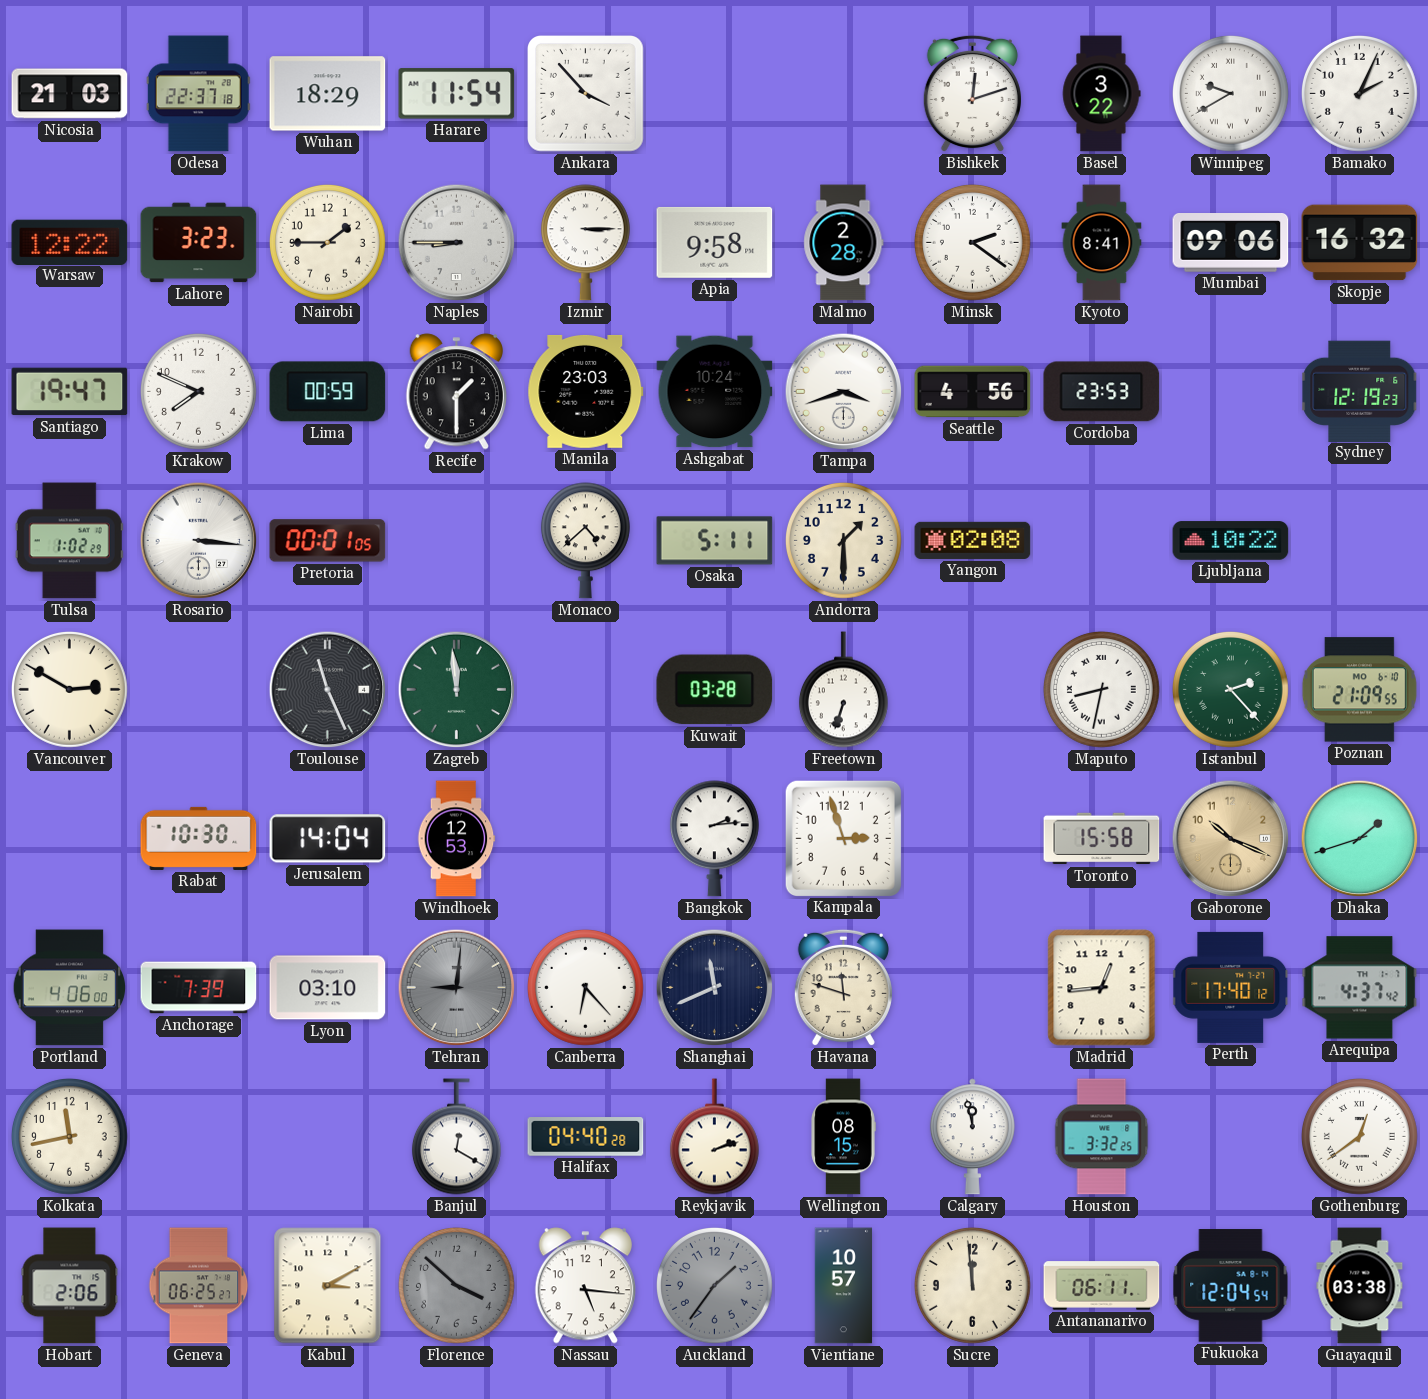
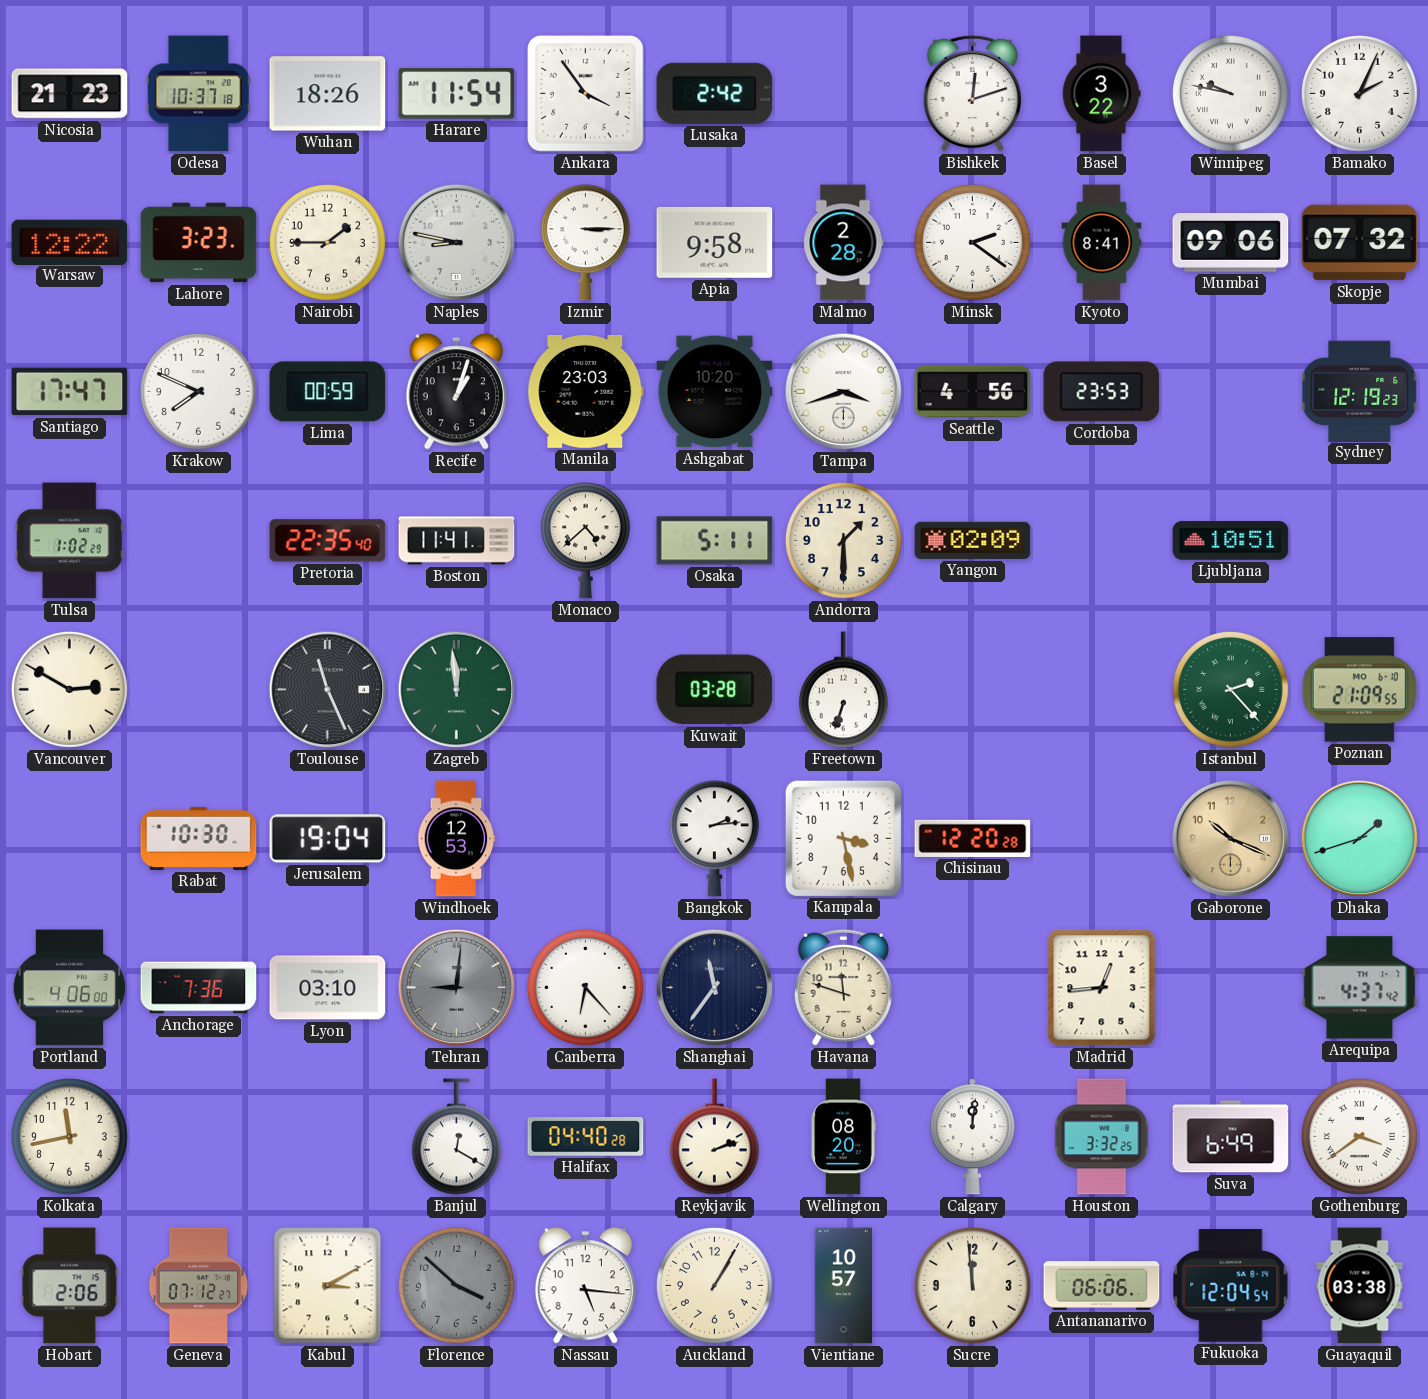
Nicosia: 21:03 -> 21:23 (70, 94)
Odesa: 22:37 -> 10:37 (198, 94)
Wuhan: 18:29 -> 18:26 (328, 94)
Ankara: 3:53 -> 3:54 (586, 94)
Lusaka: none -> 2:42 (715, 93)
Winnipeg: 9:40 -> 9:47 (1230, 93)
Naples: 8:45 -> 8:47 (457, 243)
Skopje: 16:32 -> 07:32 (1360, 243)
Santiago: 19:47 -> 17:47 (70, 392)
Recife: 1:30 -> 1:03 (456, 392)
Ashgabat: 10:24 -> 10:20 (715, 392)
Rosario: 3:16 -> none (199, 541)
Pretoria: 00:01 -> 22:35 (328, 541)
Boston: none -> 11:41 (457, 541)
Yangon: 02:08 -> 02:09 (973, 540)
Ljubljana: 10:22 -> 10:51 (1231, 541)
Maputo: 8:32 -> none (1101, 689)
Jerusalem: 14:04 -> 19:04 (328, 839)
Kampala: 2:57 -> 3:28 (843, 838)
Chisinau: none -> 12:20 (973, 838)
Toronto: 15:58 -> none (1102, 839)
Anchorage: 7:39 -> 7:36 (199, 988)
Shanghai: 11:41 -> 11:36 (715, 988)
Perth: 17:40 -> none (1231, 987)
Wellington: 08:15 -> 08:20 (843, 1137)
Calgary: 11:58 -> 12:01 (972, 1137)
Suva: none -> 6:49 (1231, 1137)
Gothenburg: 12:39 -> 3:39 (1359, 1136)
Geneva: 06:25 -> 07:12 (199, 1286)
Auckland: 1:36 -> 1:05 (714, 1285)
Auckland dial: grey -> cream (714, 1285)
Antananarivo: 06:11 -> 06:06 (1102, 1286)
